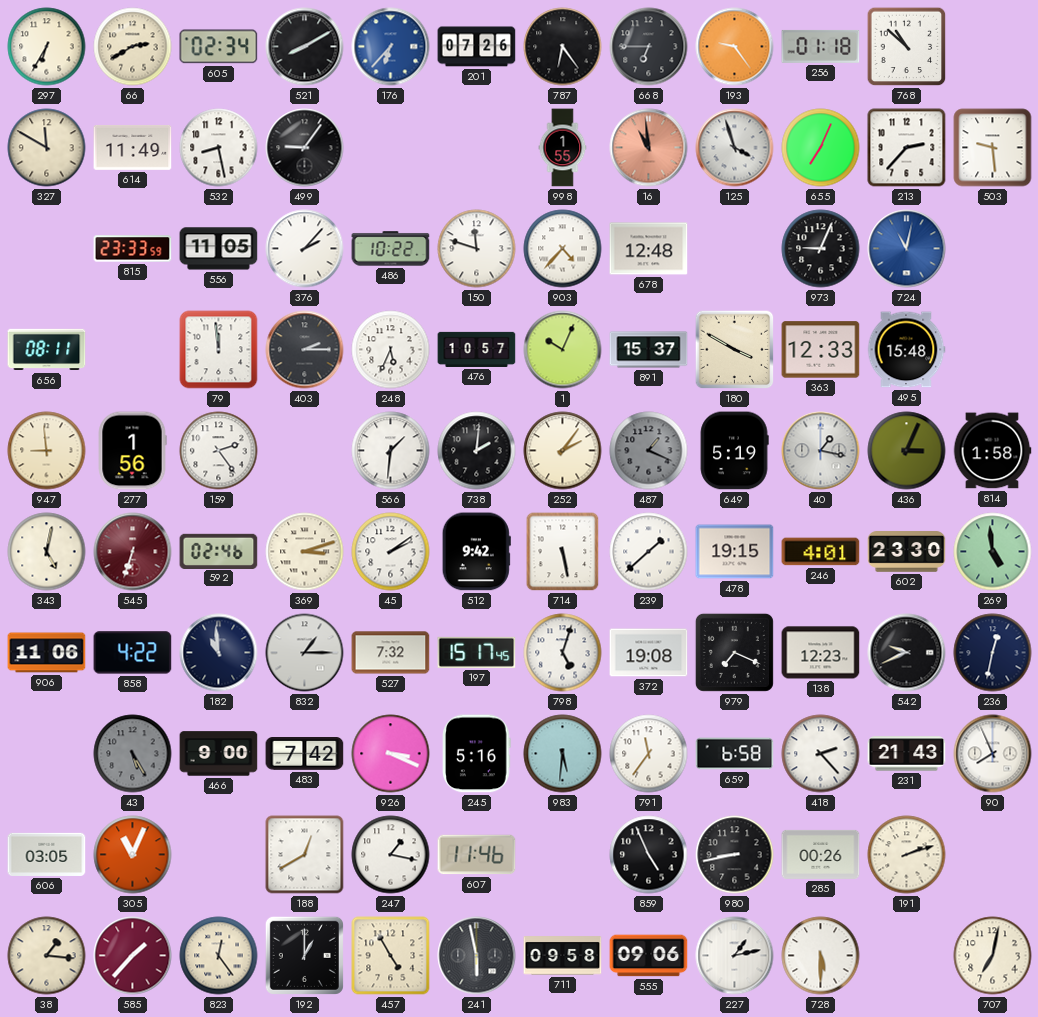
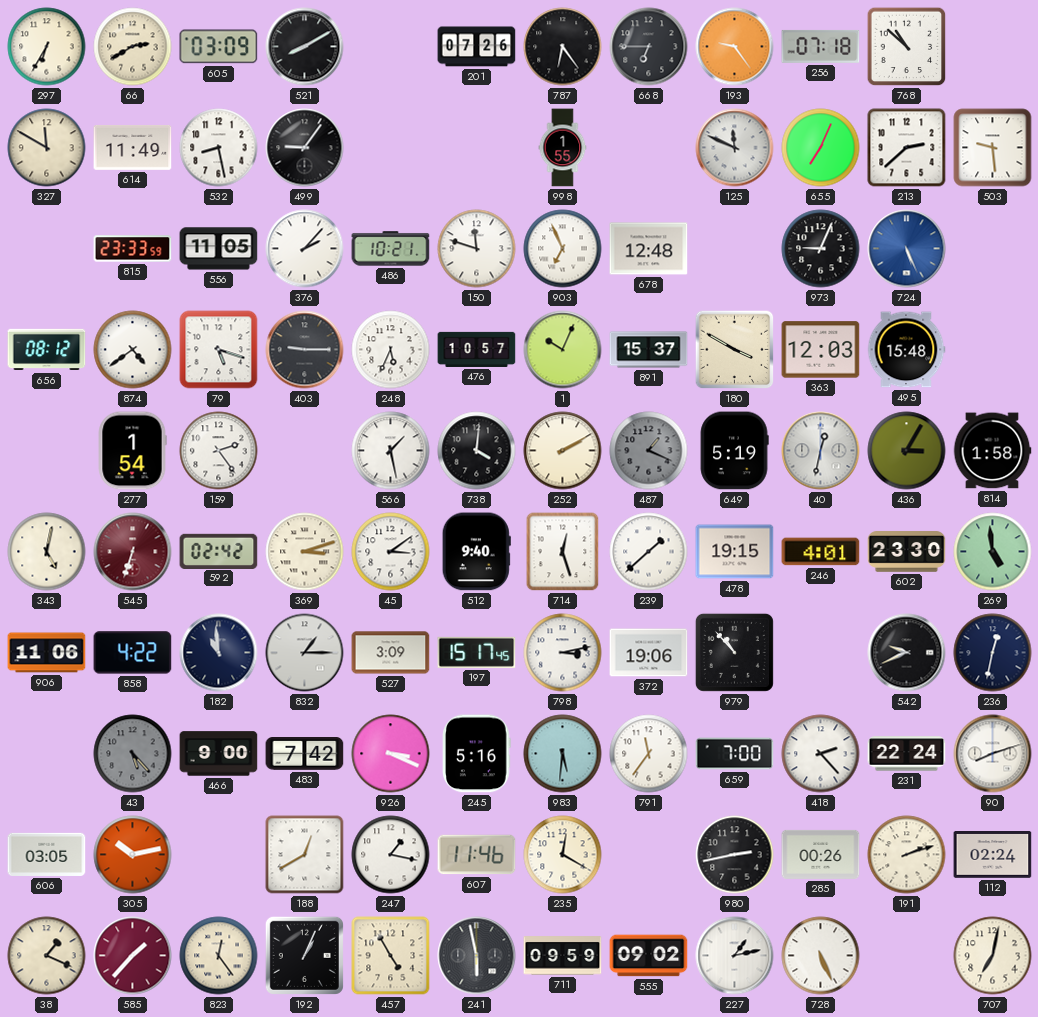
605: 02:34 -> 03:09 (219, 47)
176: 6:37 -> none (391, 47)
256: 01:18 -> 07:18 (821, 46)
16: 10:59 -> none (649, 148)
125: 3:57 -> 11:49 (735, 148)
213: 2:37 -> 2:38 (907, 148)
486: 10:22 -> 10:21 (391, 249)
903: 4:37 -> 6:56 (563, 249)
724: 11:02 -> 5:26 (907, 249)
656: 08:11 -> 08:12 (47, 350)
874: none -> 4:39 (133, 350)
79: 11:59 -> 5:18 (219, 350)
403: 2:15 -> 9:15 (305, 350)
363: 12:33 -> 12:03 (821, 350)
947: 8:59 -> none (47, 451)
277: 1:56 -> 1:54 (132, 451)
566: 1:31 -> 1:28 (391, 451)
738: 2:01 -> 4:01 (477, 451)
252: 2:06 -> 2:10 (563, 451)
40: 1:17 -> 12:32 (821, 451)
436: 3:04 -> 3:05 (907, 451)
592: 02:46 -> 02:42 (219, 551)
45: 2:09 -> 3:09 (391, 552)
512: 9:42 -> 9:40 (476, 552)
714: 5:28 -> 12:27 (563, 552)
527: 7:32 -> 3:09 (391, 653)
798: 5:03 -> 3:13 (563, 653)
372: 19:08 -> 19:06 (649, 653)
979: 7:19 -> 10:53 (734, 652)
138: 12:23 -> none (821, 653)
43: 5:25 -> 5:23 (133, 754)
659: 6:58 -> 7:00 (735, 754)
231: 21:43 -> 22:24 (907, 754)
90: 7:56 -> 8:12 (993, 754)
305: 11:04 -> 10:13 (133, 855)
235: none -> 12:20 (563, 855)
859: 4:56 -> none (649, 855)
980: 8:43 -> 2:43 (735, 855)
112: none -> 02:24 (993, 855)
38: 1:16 -> 1:19 (47, 956)
192: 1:00 -> 1:04 (304, 955)
711: 09:58 -> 09:59 (563, 956)
555: 09:06 -> 09:02 (649, 956)
728: 5:30 -> 5:26 (821, 956)
